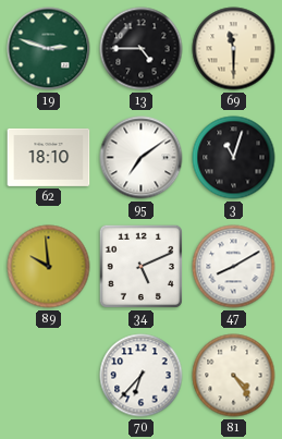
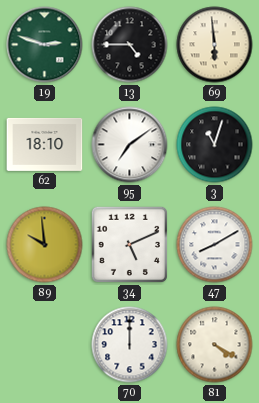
69: 11:30 -> 5:59 (215, 45)
70: 6:37 -> 12:00 (130, 345)
81: 4:24 -> 4:20 (215, 345)
